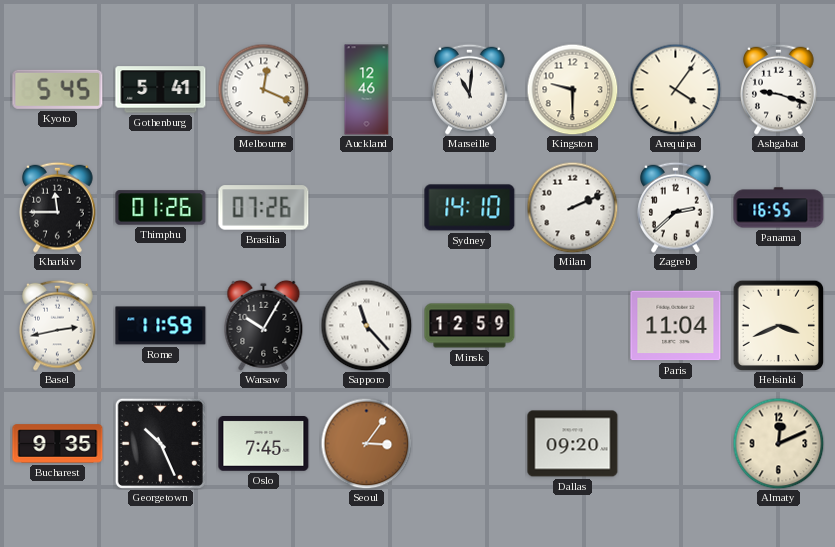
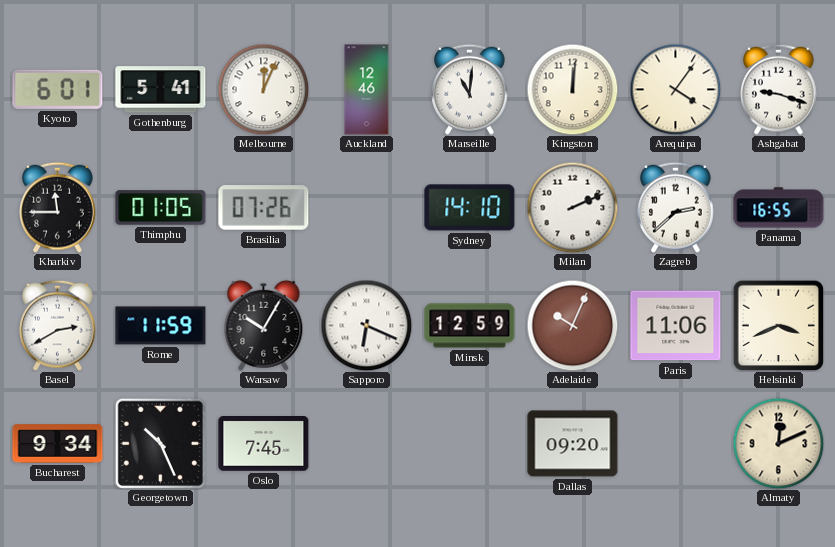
Kyoto: 5:45 -> 6:01 (58, 89)
Melbourne: 12:19 -> 12:04 (263, 89)
Kingston: 9:30 -> 12:01 (572, 89)
Thimphu: 01:26 -> 01:05 (161, 208)
Basel: 2:43 -> 2:40 (58, 325)
Sapporo: 11:23 -> 6:19 (366, 325)
Adelaide: none -> 10:04 (572, 325)
Paris: 11:04 -> 11:06 (676, 326)
Bucharest: 9:35 -> 9:34 (58, 444)
Seoul: 3:06 -> none (366, 443)
